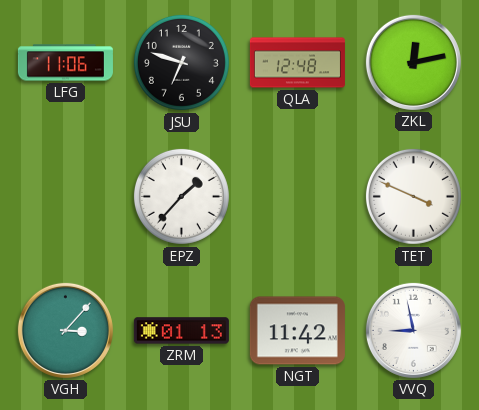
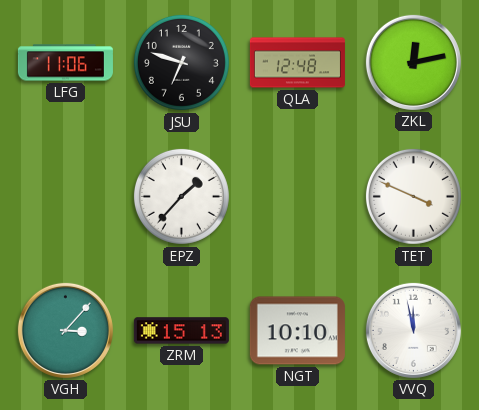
ZRM: 01:13 -> 15:13 (181, 331)
NGT: 11:42 -> 10:10 (297, 331)
VVQ: 8:58 -> 11:58 (413, 330)
